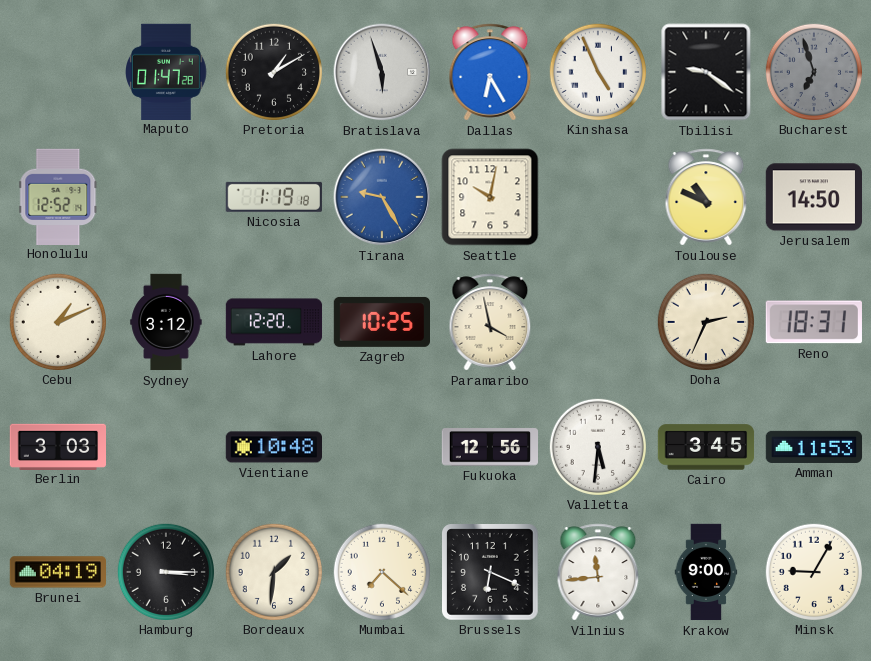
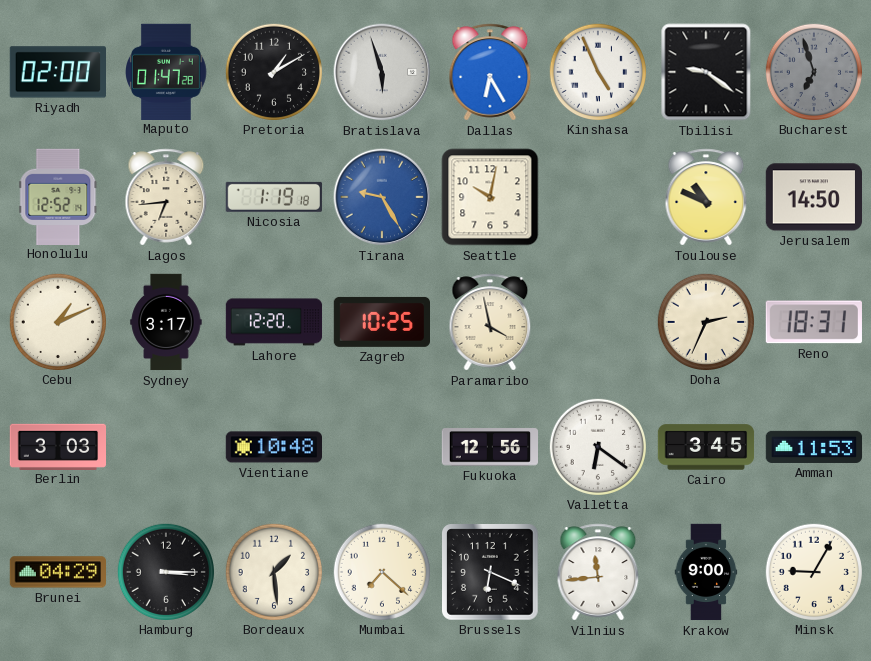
Riyadh: none -> 02:00 (57, 72)
Lagos: none -> 6:44 (166, 197)
Sydney: 3:12 -> 3:17 (166, 322)
Valletta: 5:31 -> 6:21 (597, 446)
Brunei: 04:19 -> 04:29 (57, 572)
Bordeaux: 1:31 -> 1:29 (273, 571)
